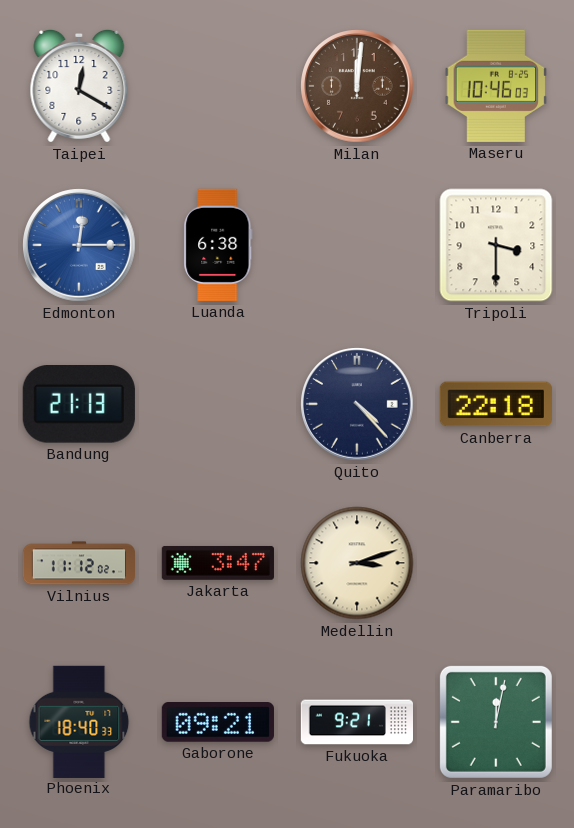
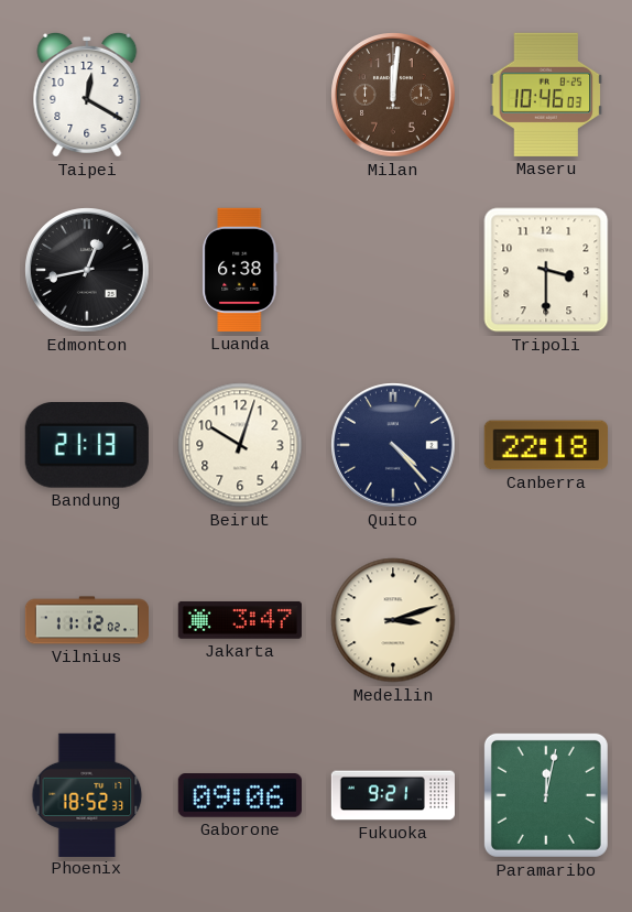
Edmonton: 12:15 -> 12:43 (87, 270)
Edmonton dial: blue -> black (87, 270)
Beirut: none -> 10:03 (240, 445)
Phoenix: 18:40 -> 18:52 (87, 794)
Gaborone: 09:21 -> 09:06 (240, 796)
